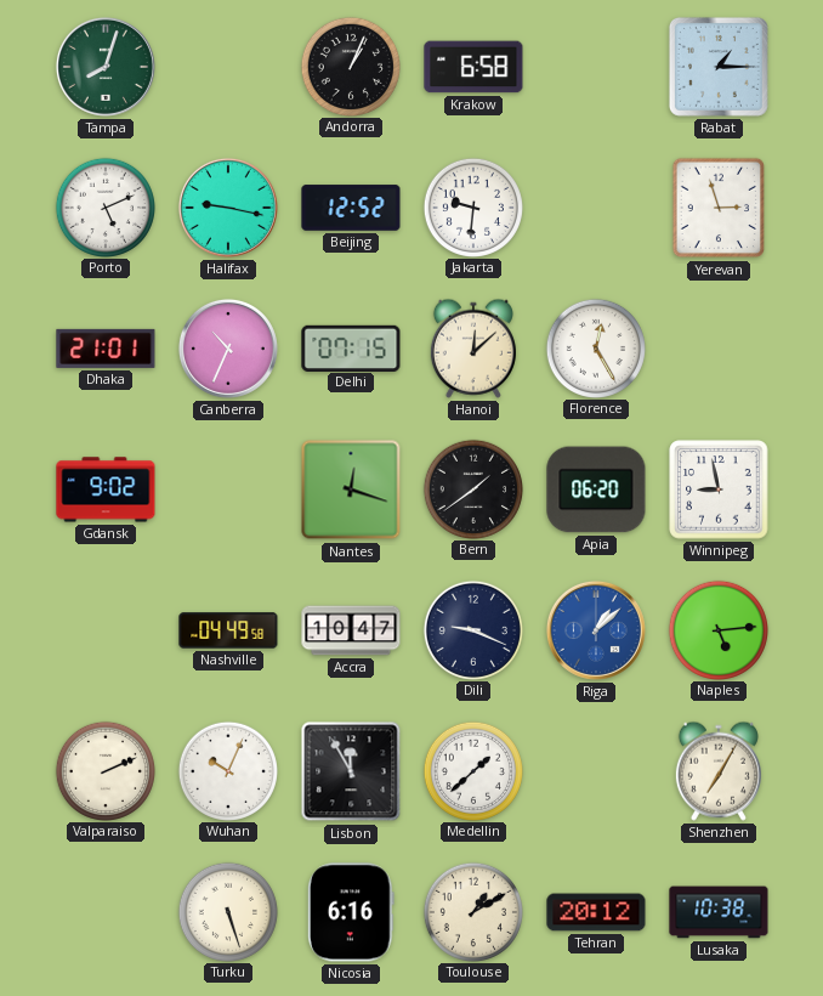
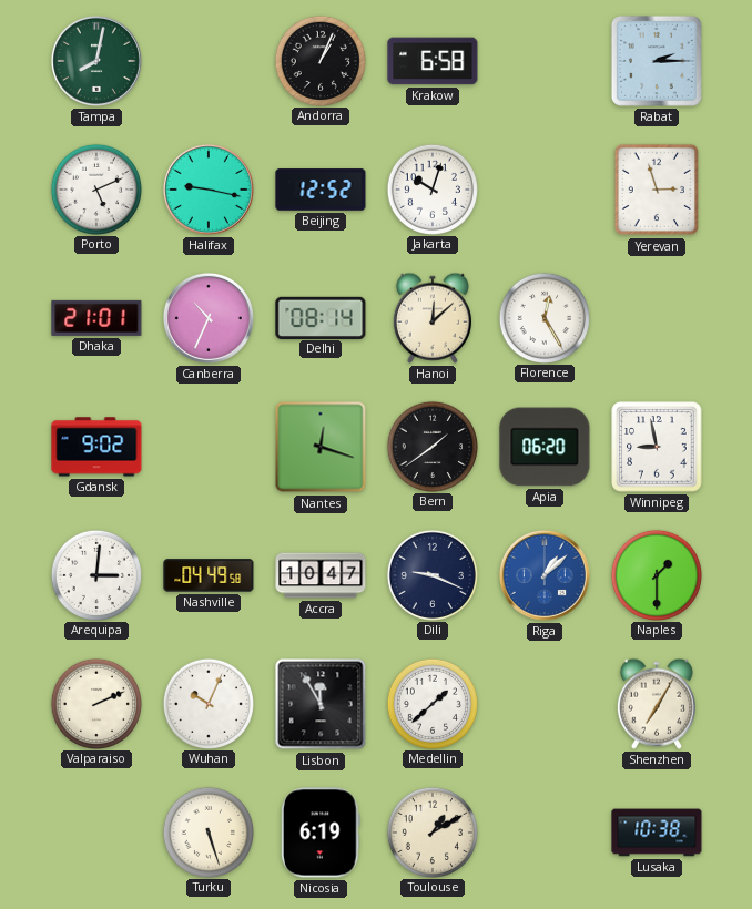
Tampa: 8:03 -> 8:02 (96, 61)
Rabat: 1:15 -> 2:15 (657, 61)
Jakarta: 9:31 -> 10:03 (431, 188)
Delhi: 07:15 -> 08:14 (321, 317)
Arequipa: none -> 3:01 (95, 574)
Naples: 5:14 -> 1:30 (656, 574)
Nicosia: 6:16 -> 6:19 (321, 833)
Tehran: 20:12 -> none (596, 912)
